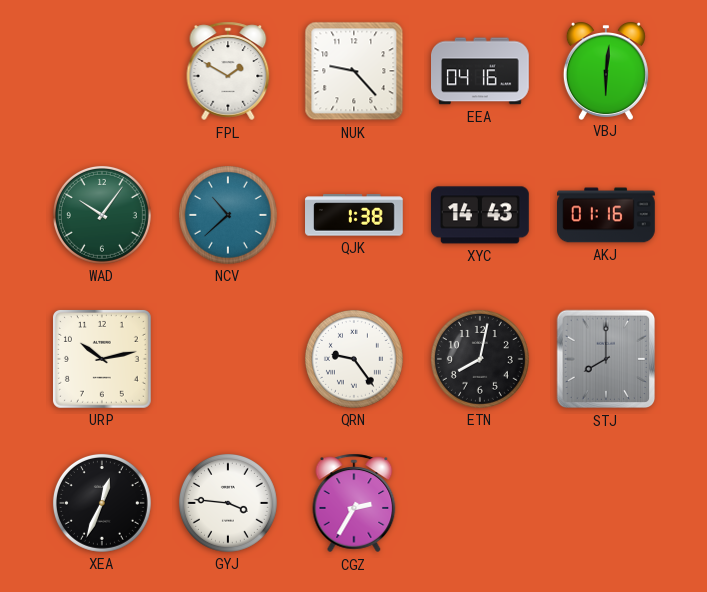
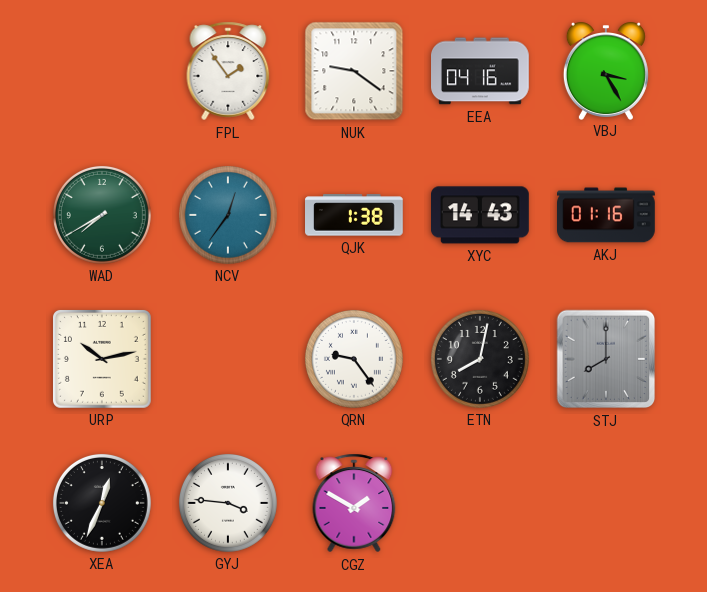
FPL: 1:50 -> 1:54 (228, 71)
NUK: 9:23 -> 9:21 (354, 71)
VBJ: 6:01 -> 3:25 (606, 71)
WAD: 10:06 -> 7:40 (102, 215)
NCV: 10:38 -> 12:36 (228, 215)
CGZ: 2:35 -> 1:50 (354, 503)
